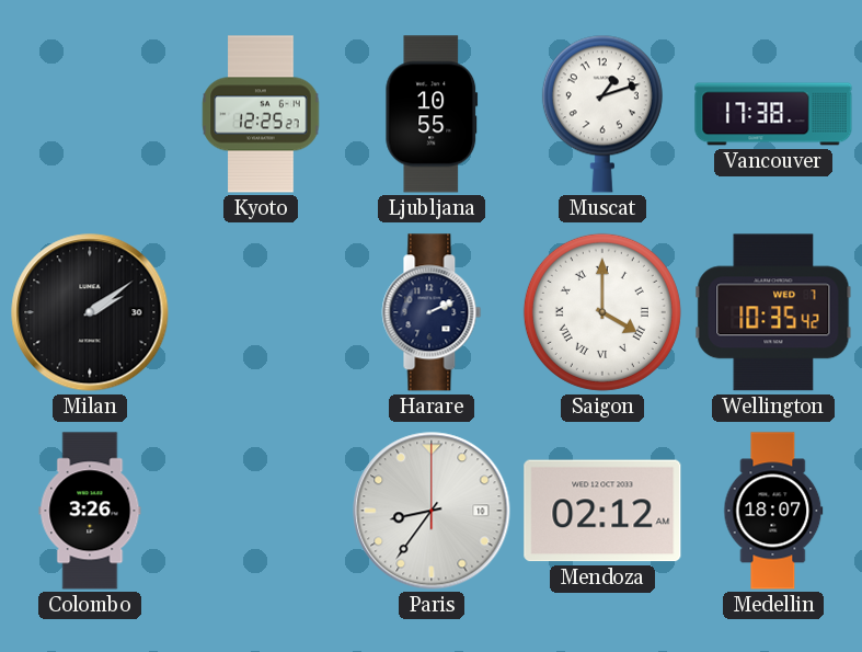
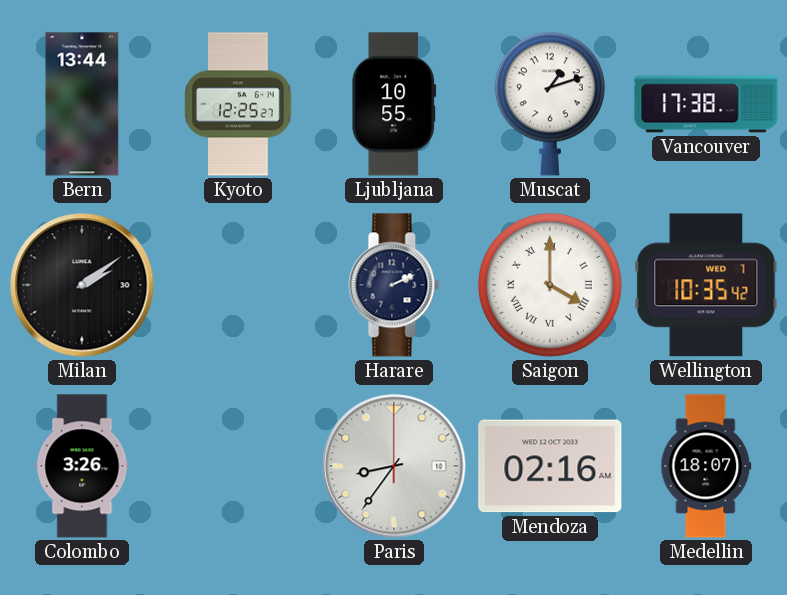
Bern: none -> 13:44 (82, 104)
Mendoza: 02:12 -> 02:16 (550, 466)
